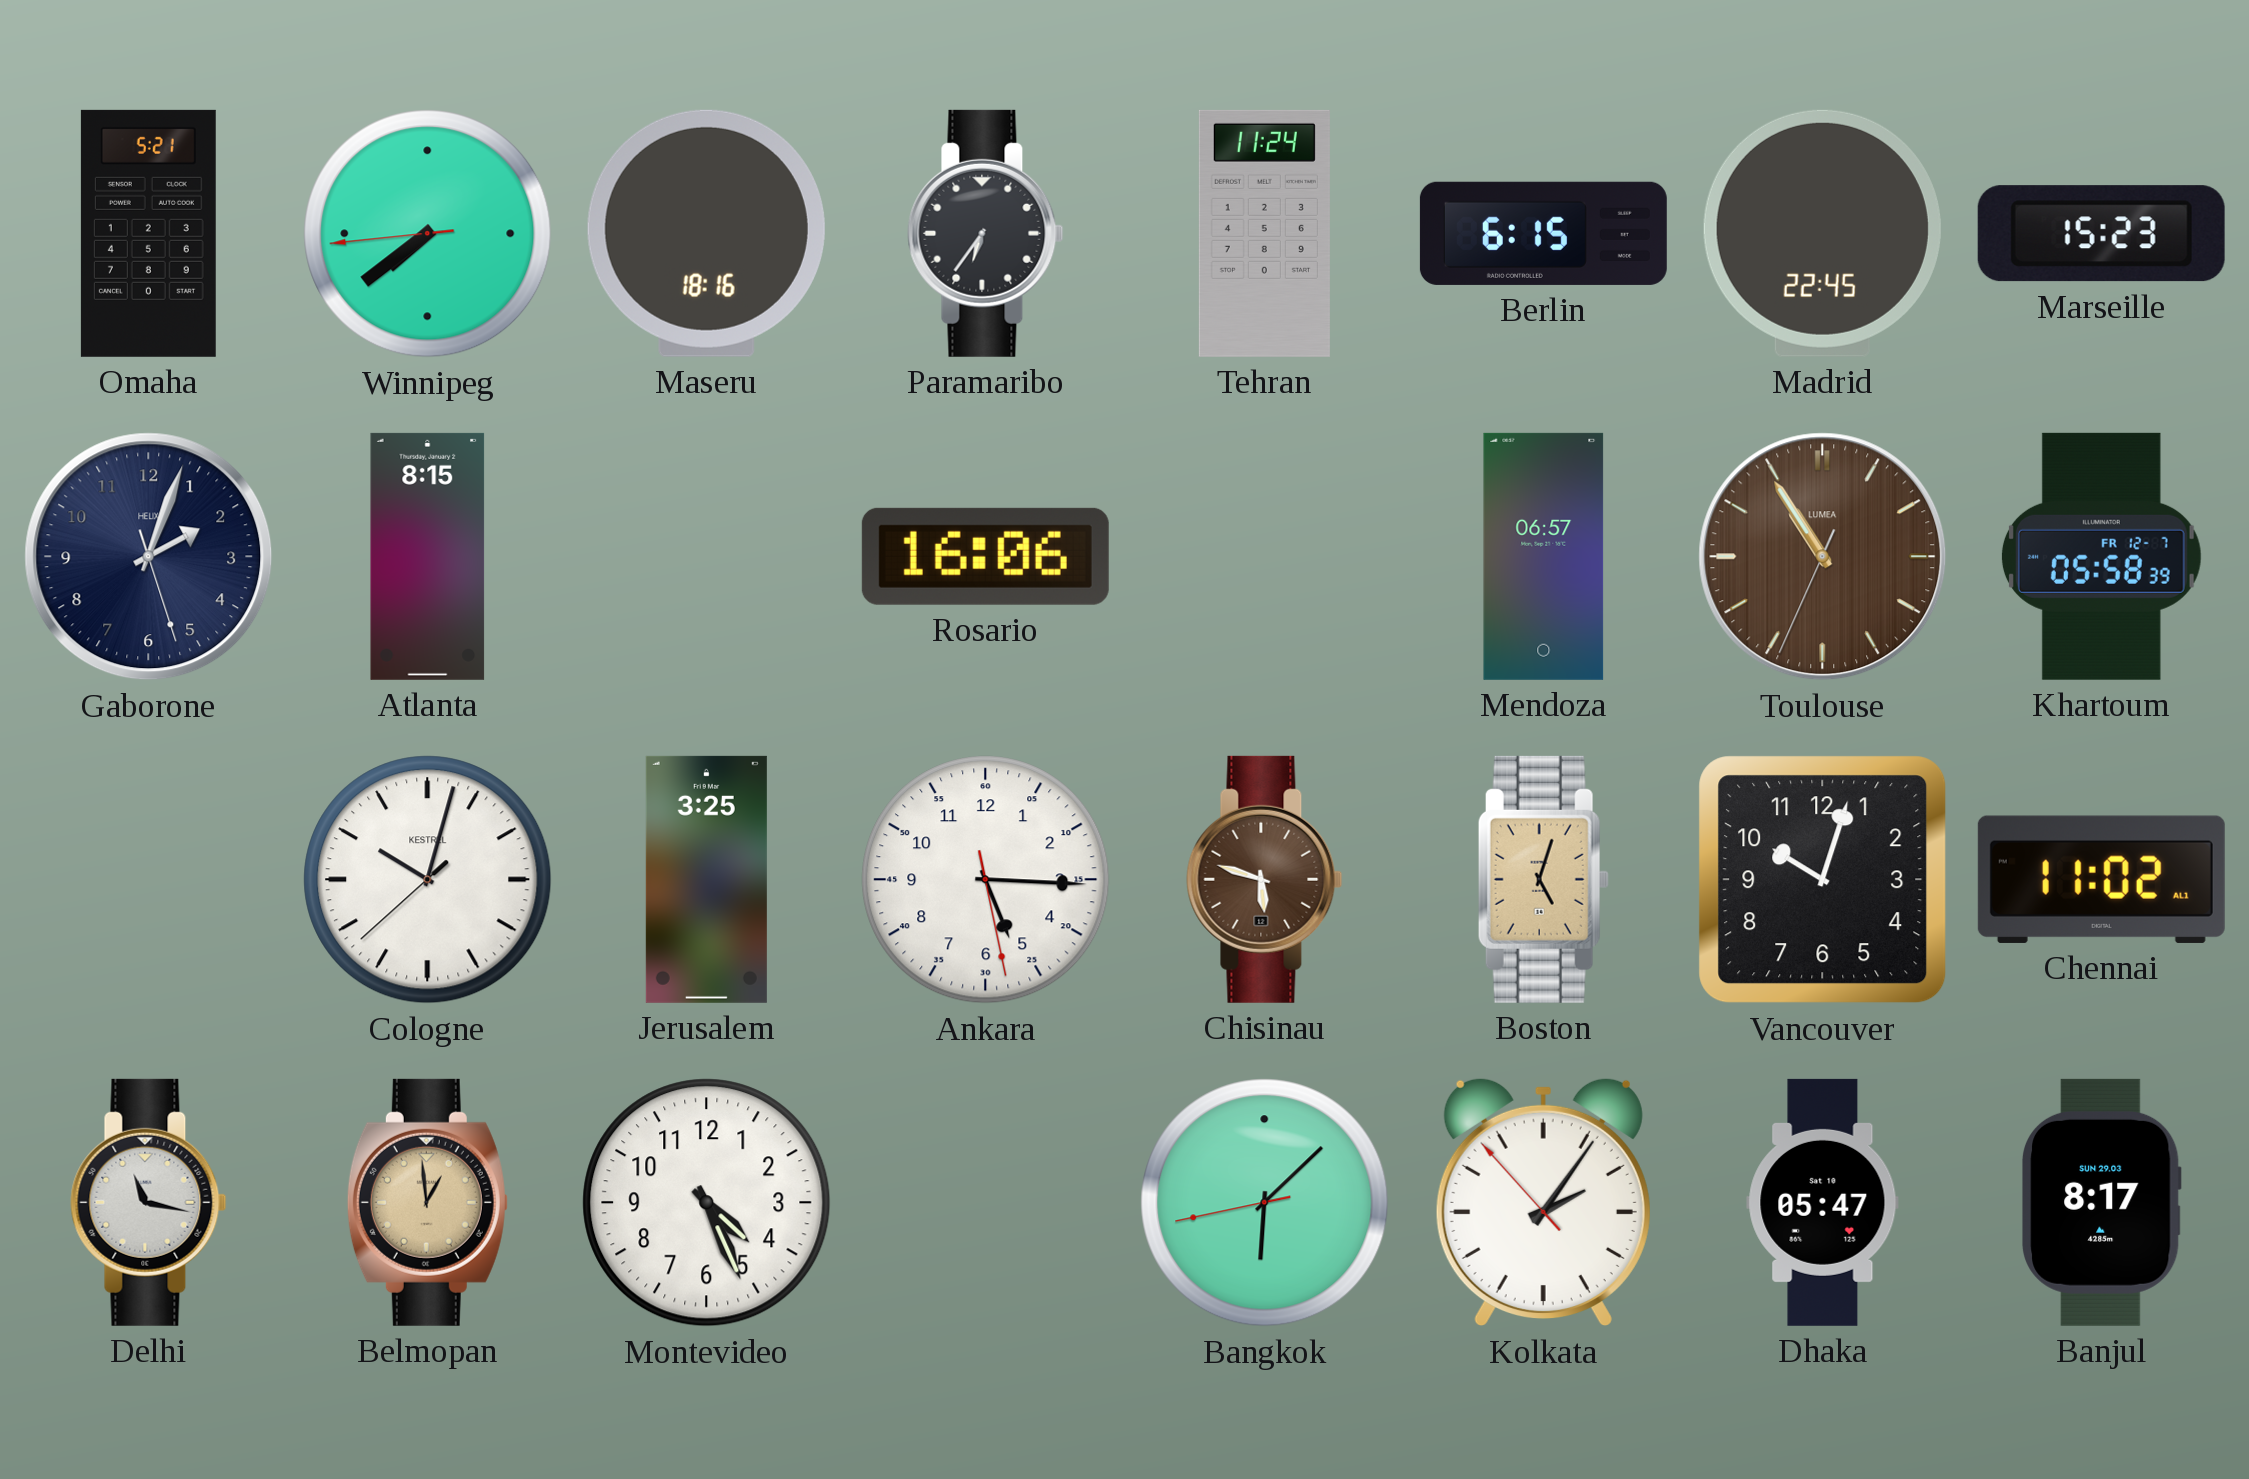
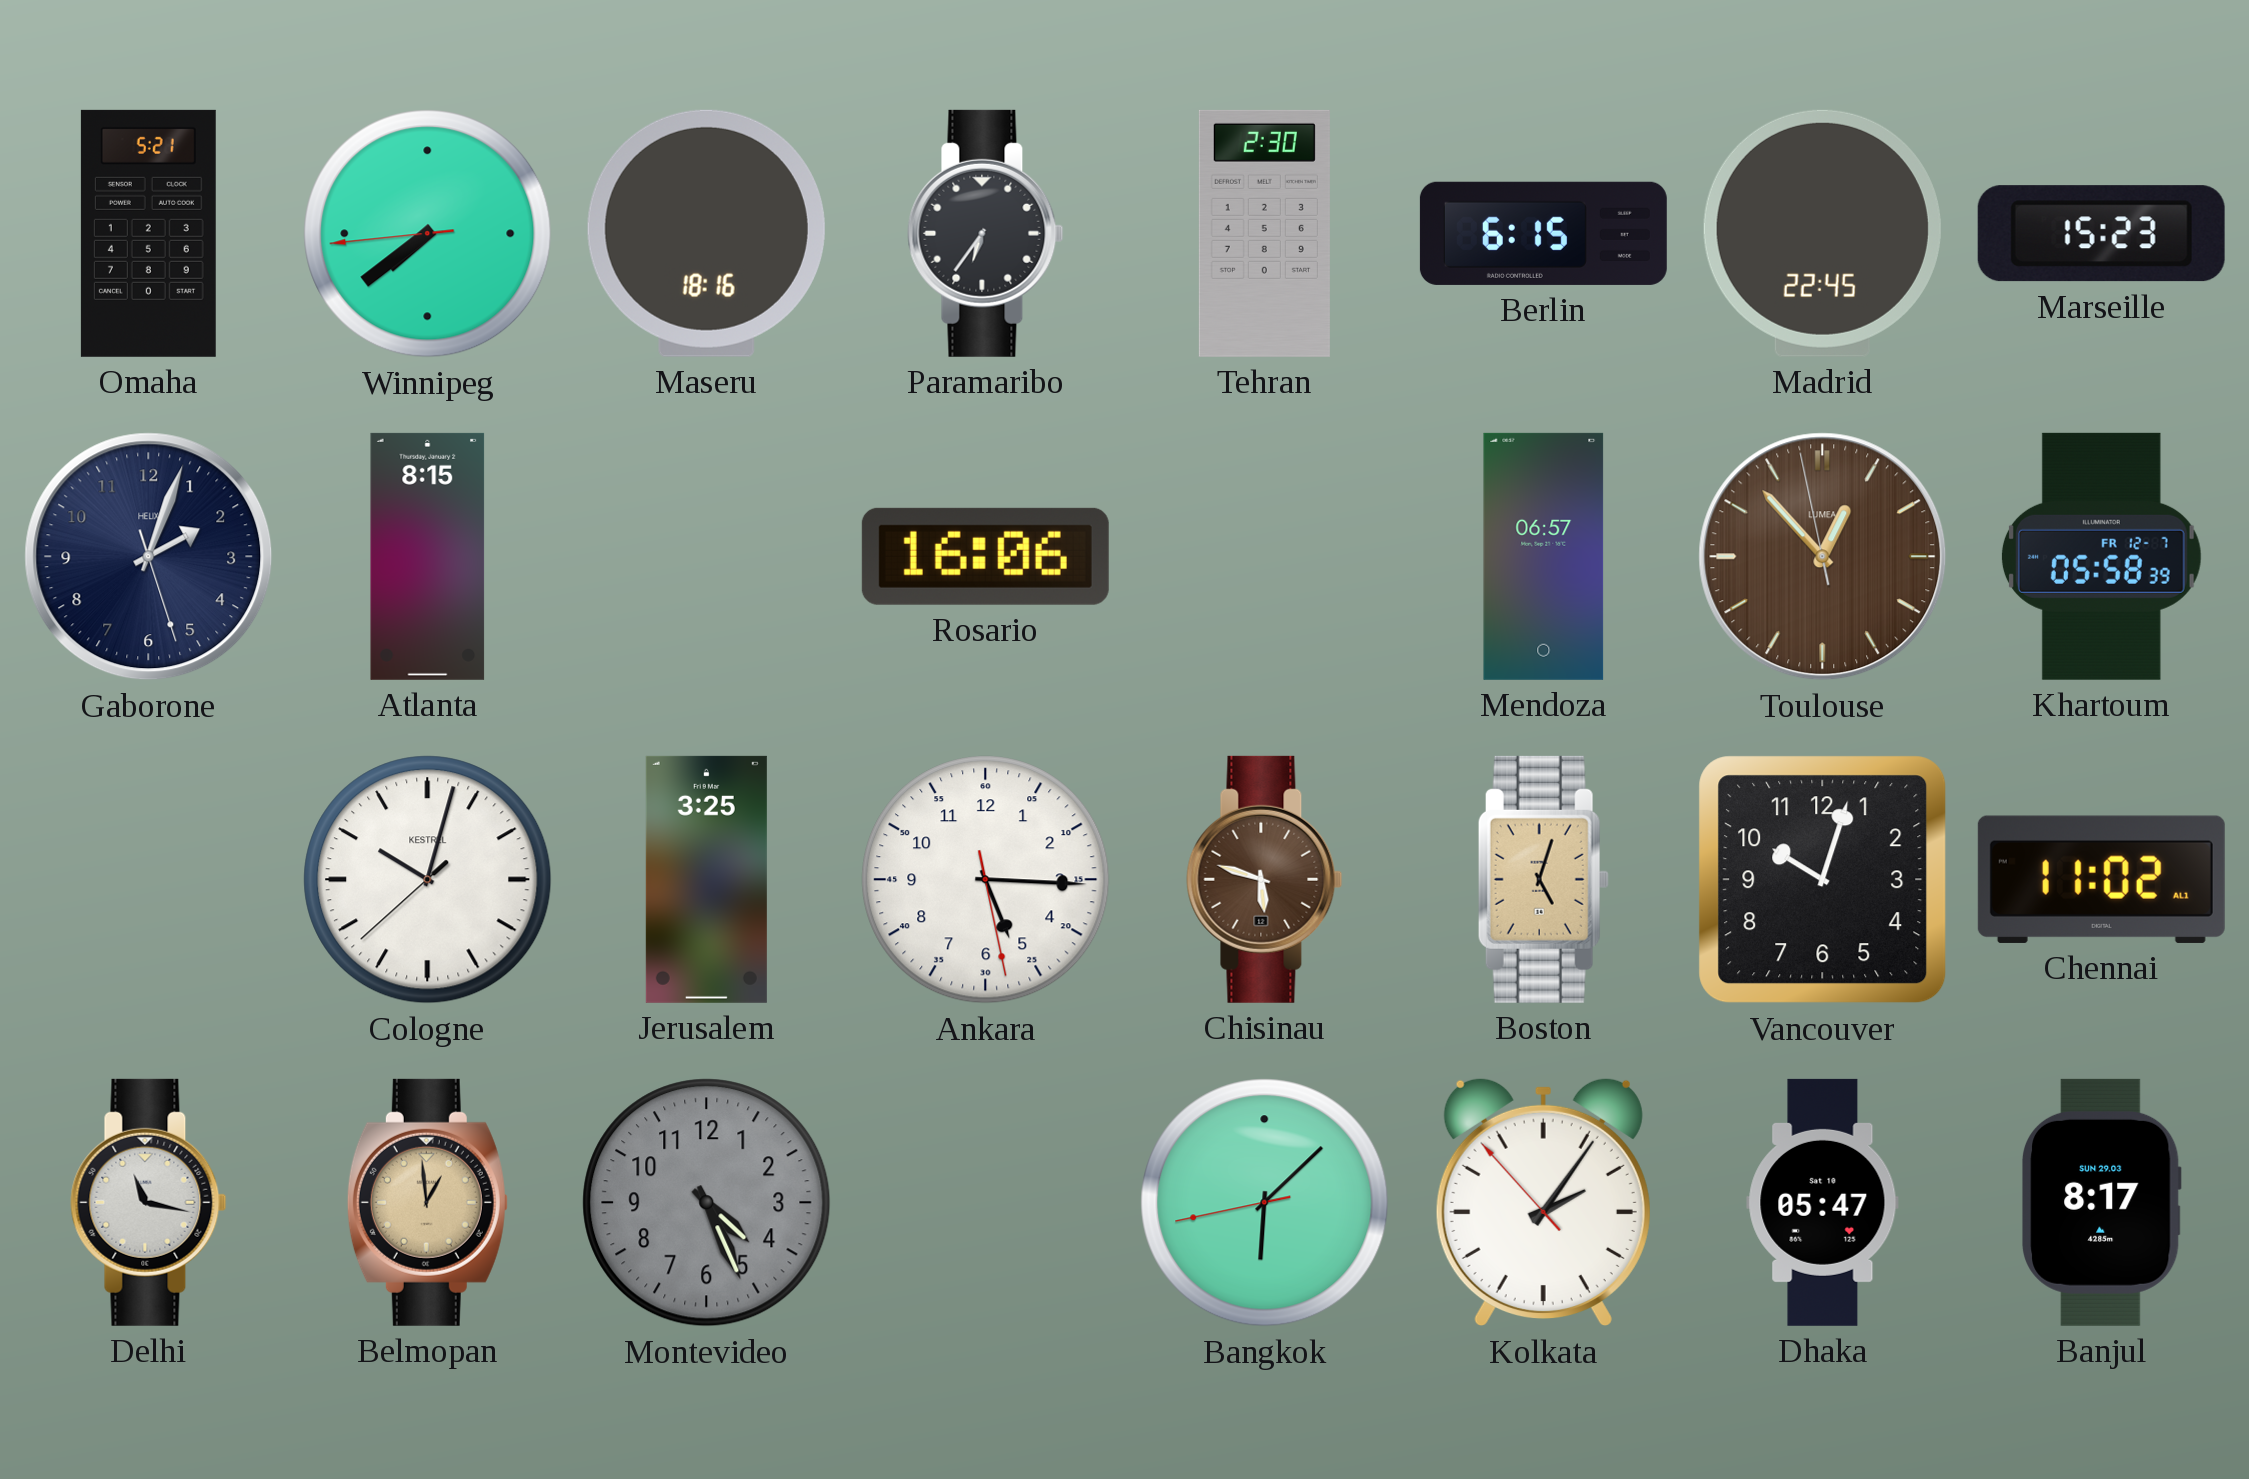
Tehran: 11:24 -> 2:30 (1264, 233)
Toulouse: 10:54 -> 12:52 (1823, 557)
Montevideo dial: white -> grey (707, 1203)
